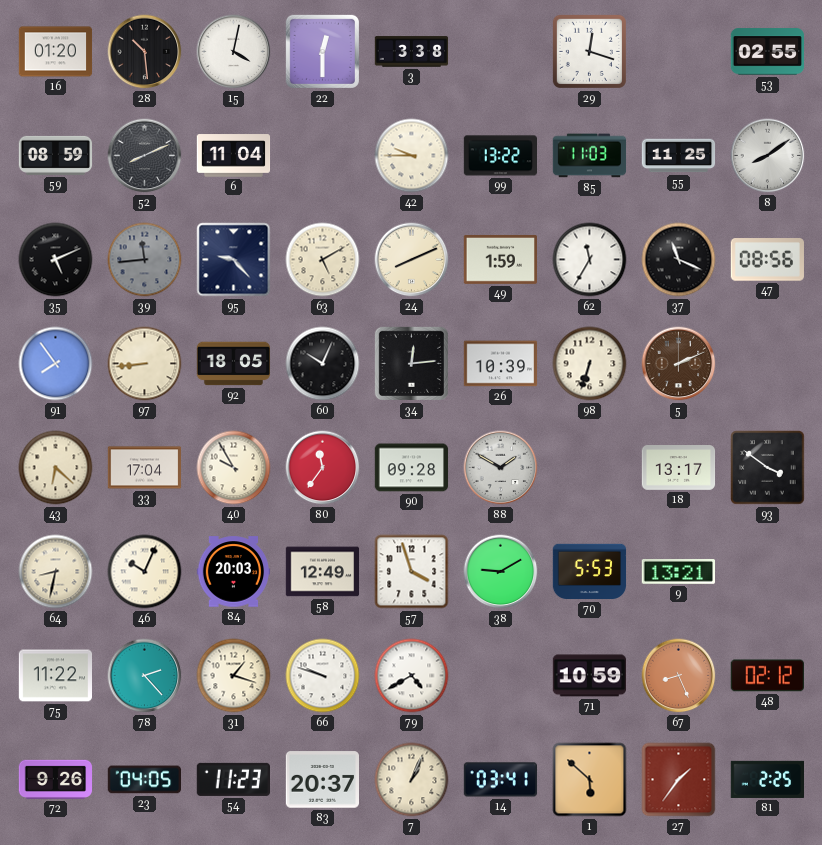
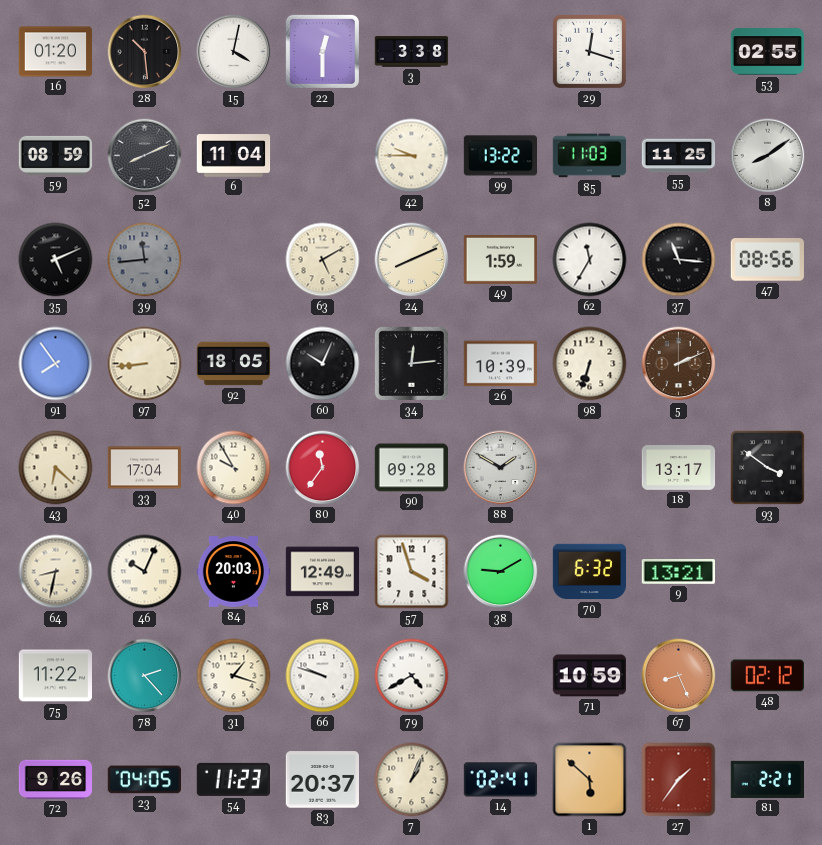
95: 9:23 -> none (234, 260)
37: 11:19 -> 11:16 (679, 260)
70: 5:53 -> 6:32 (590, 572)
14: 03:41 -> 02:41 (500, 780)
81: 2:25 -> 2:21 (767, 779)
